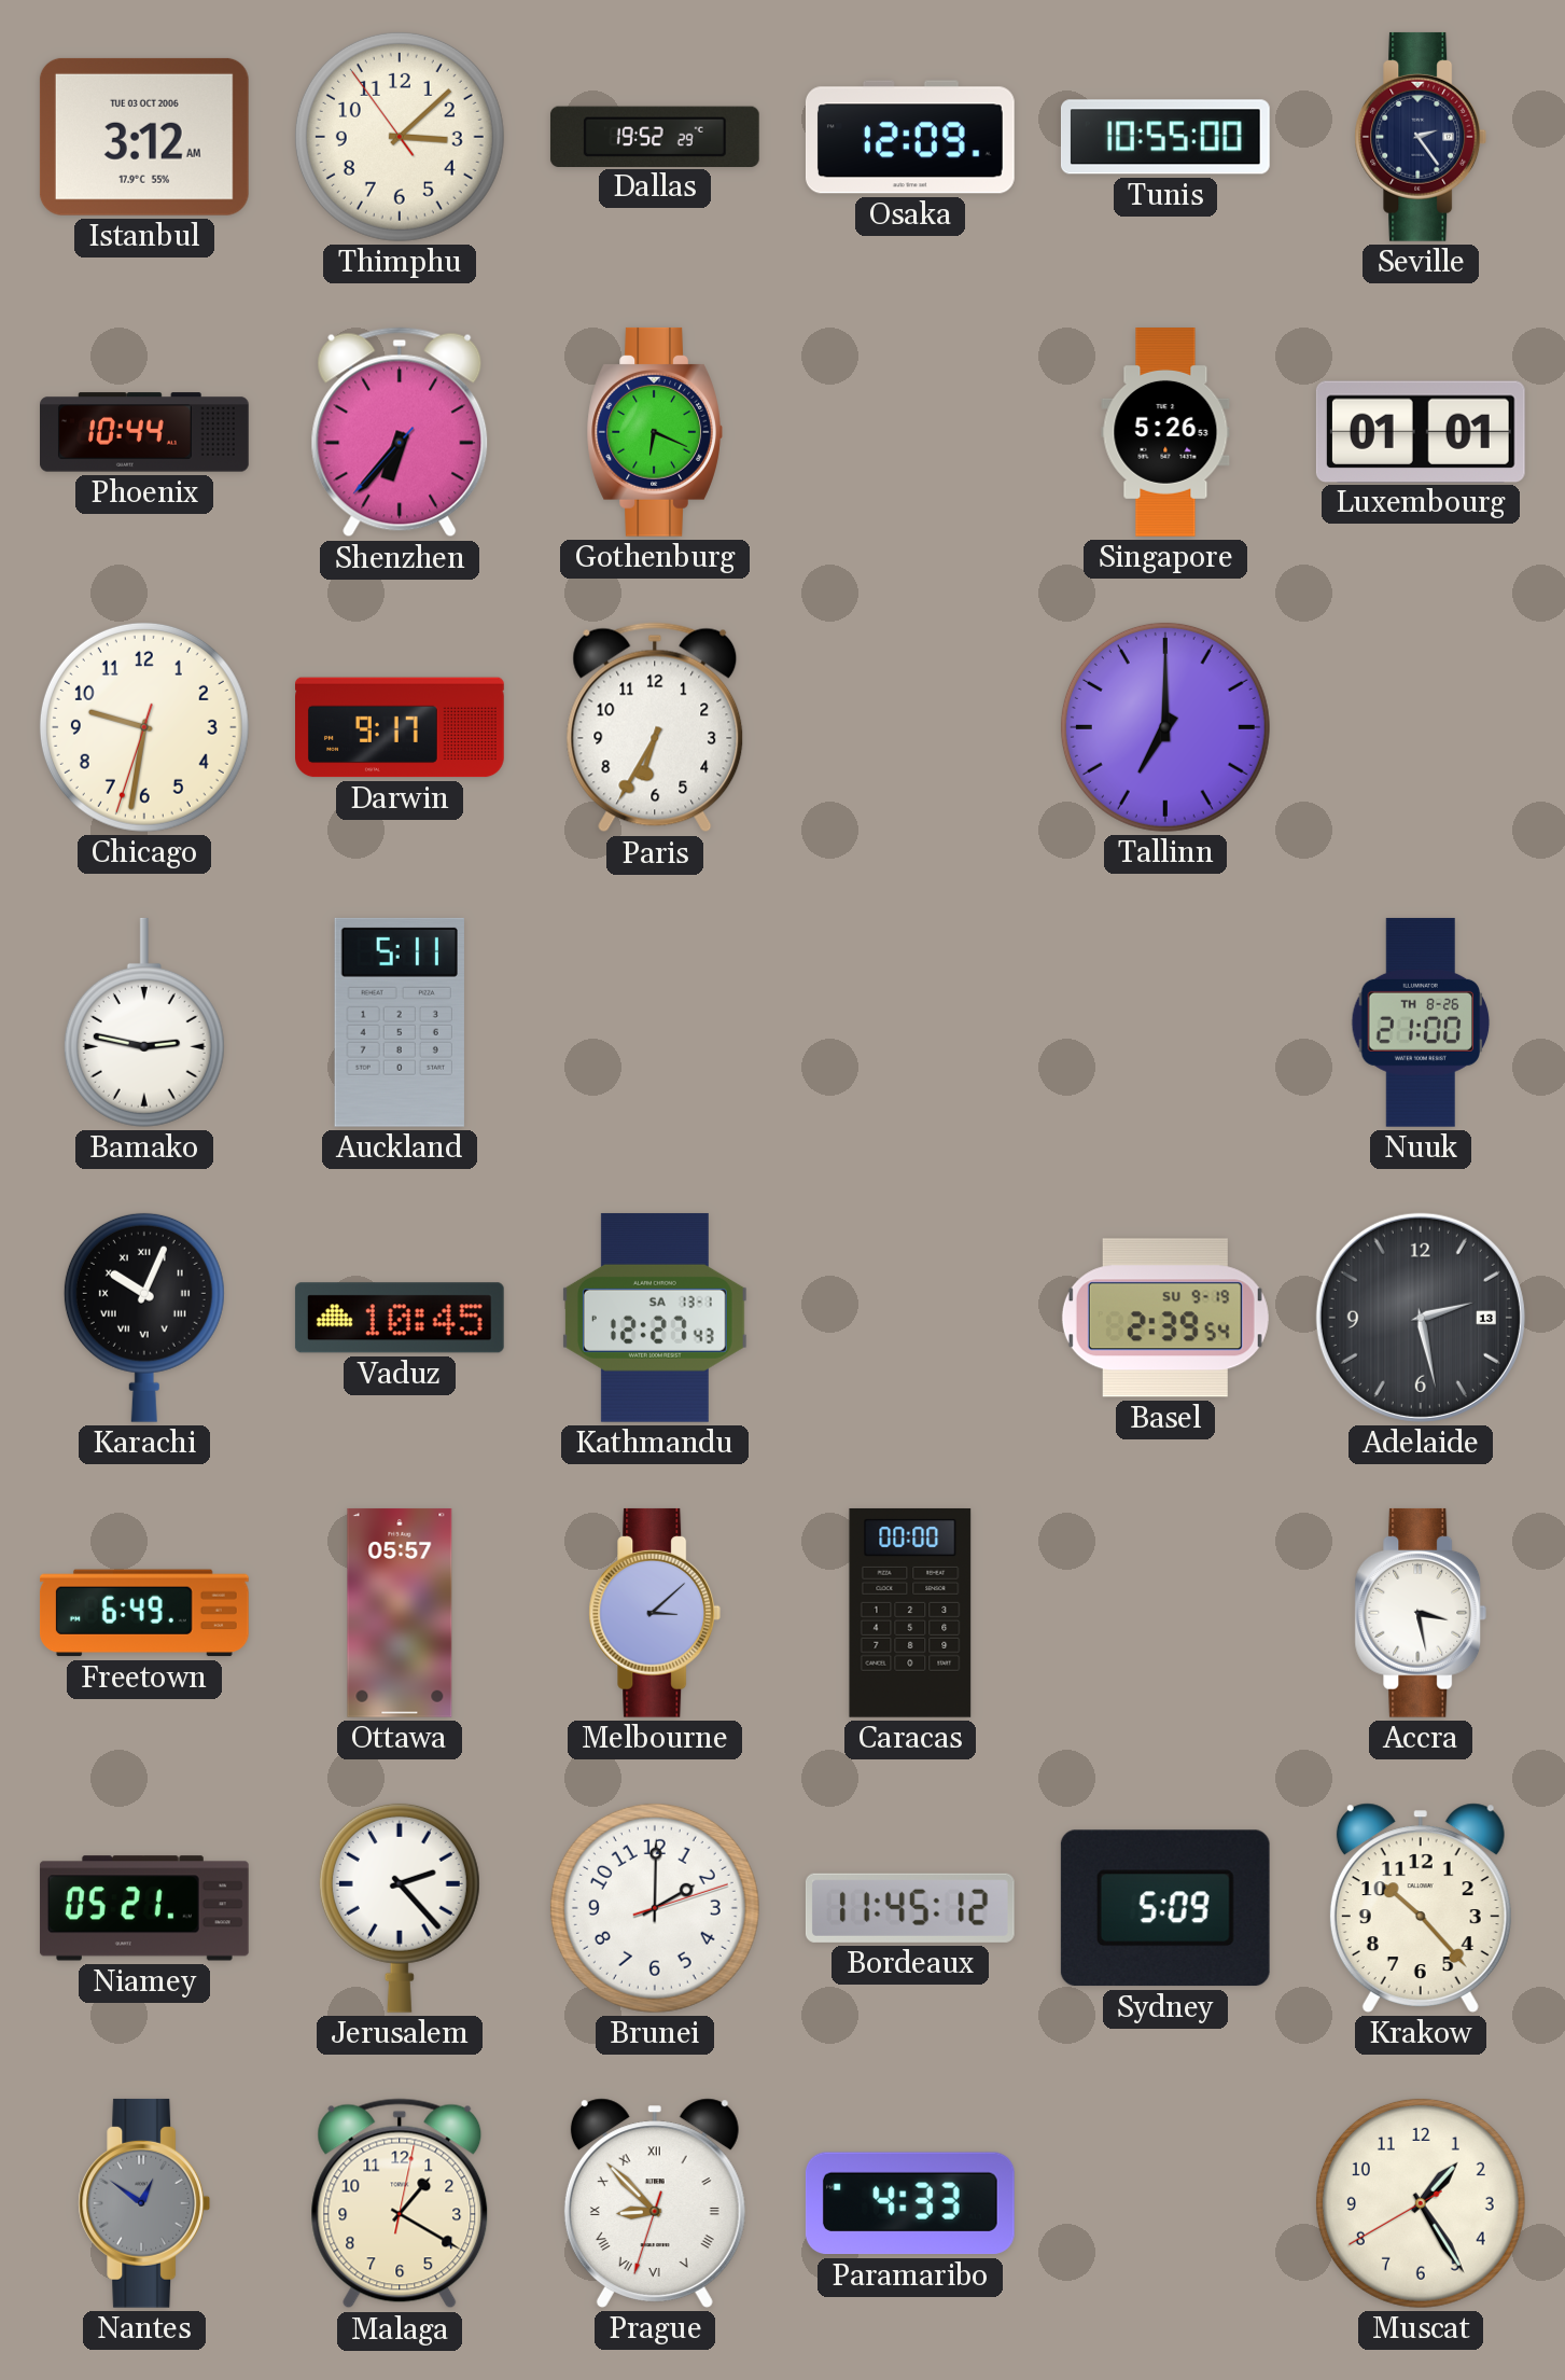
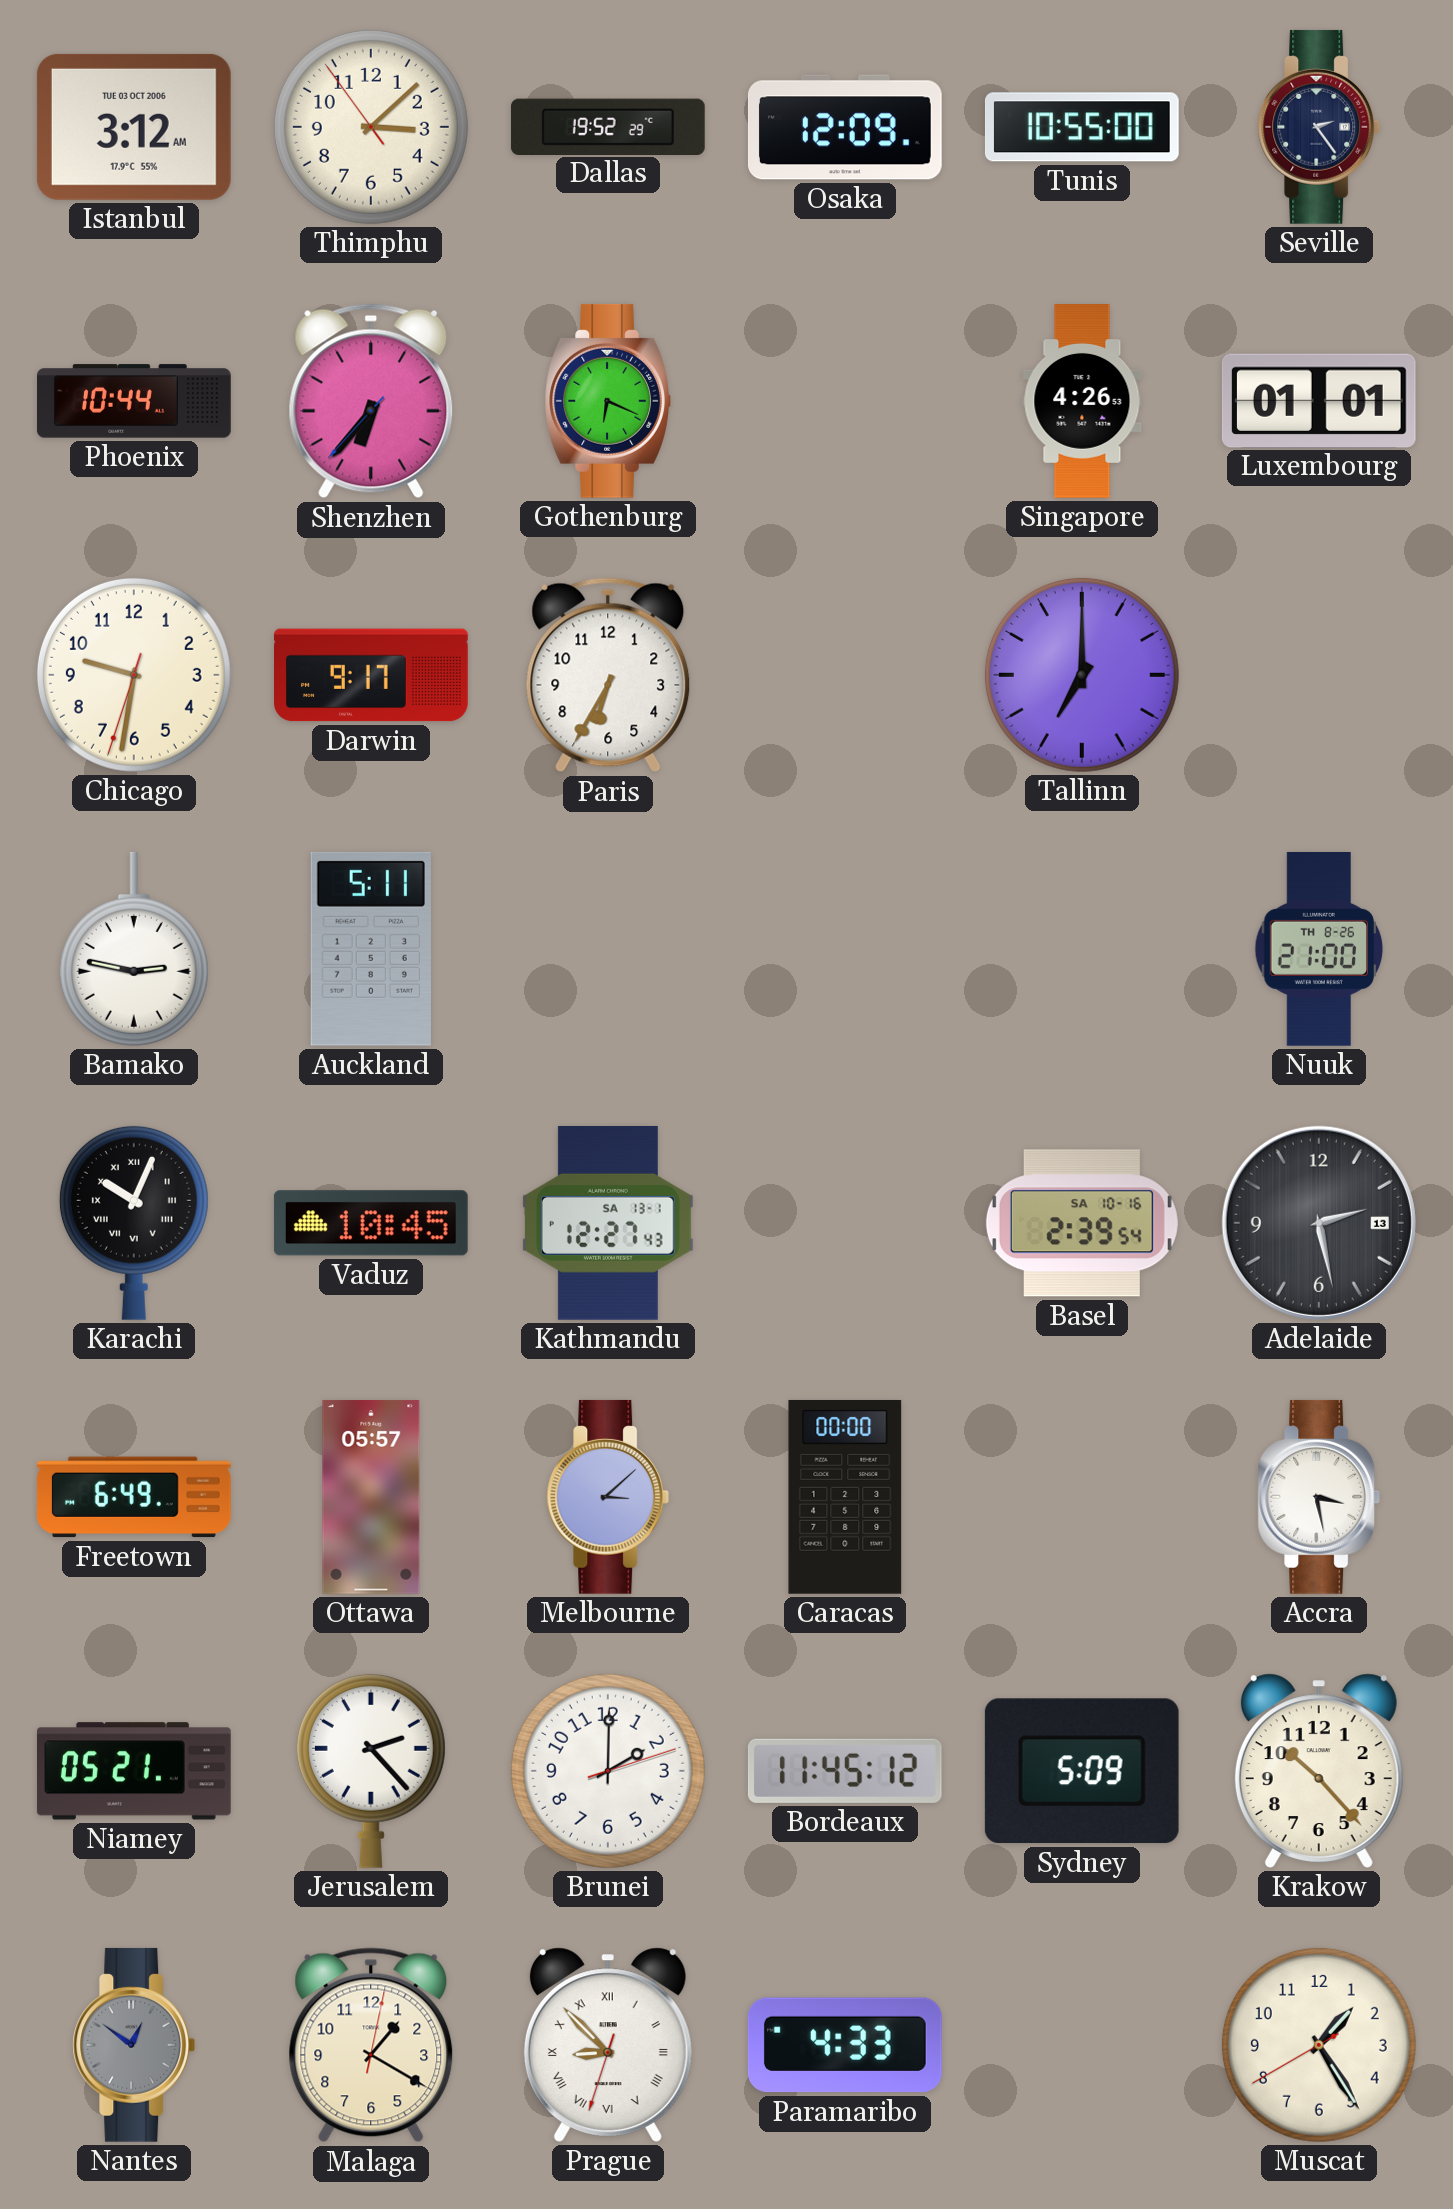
Singapore: 5:26 -> 4:26 (1082, 402)
Basel date: SU 9-19 -> SA 10-16 (1082, 1223)
